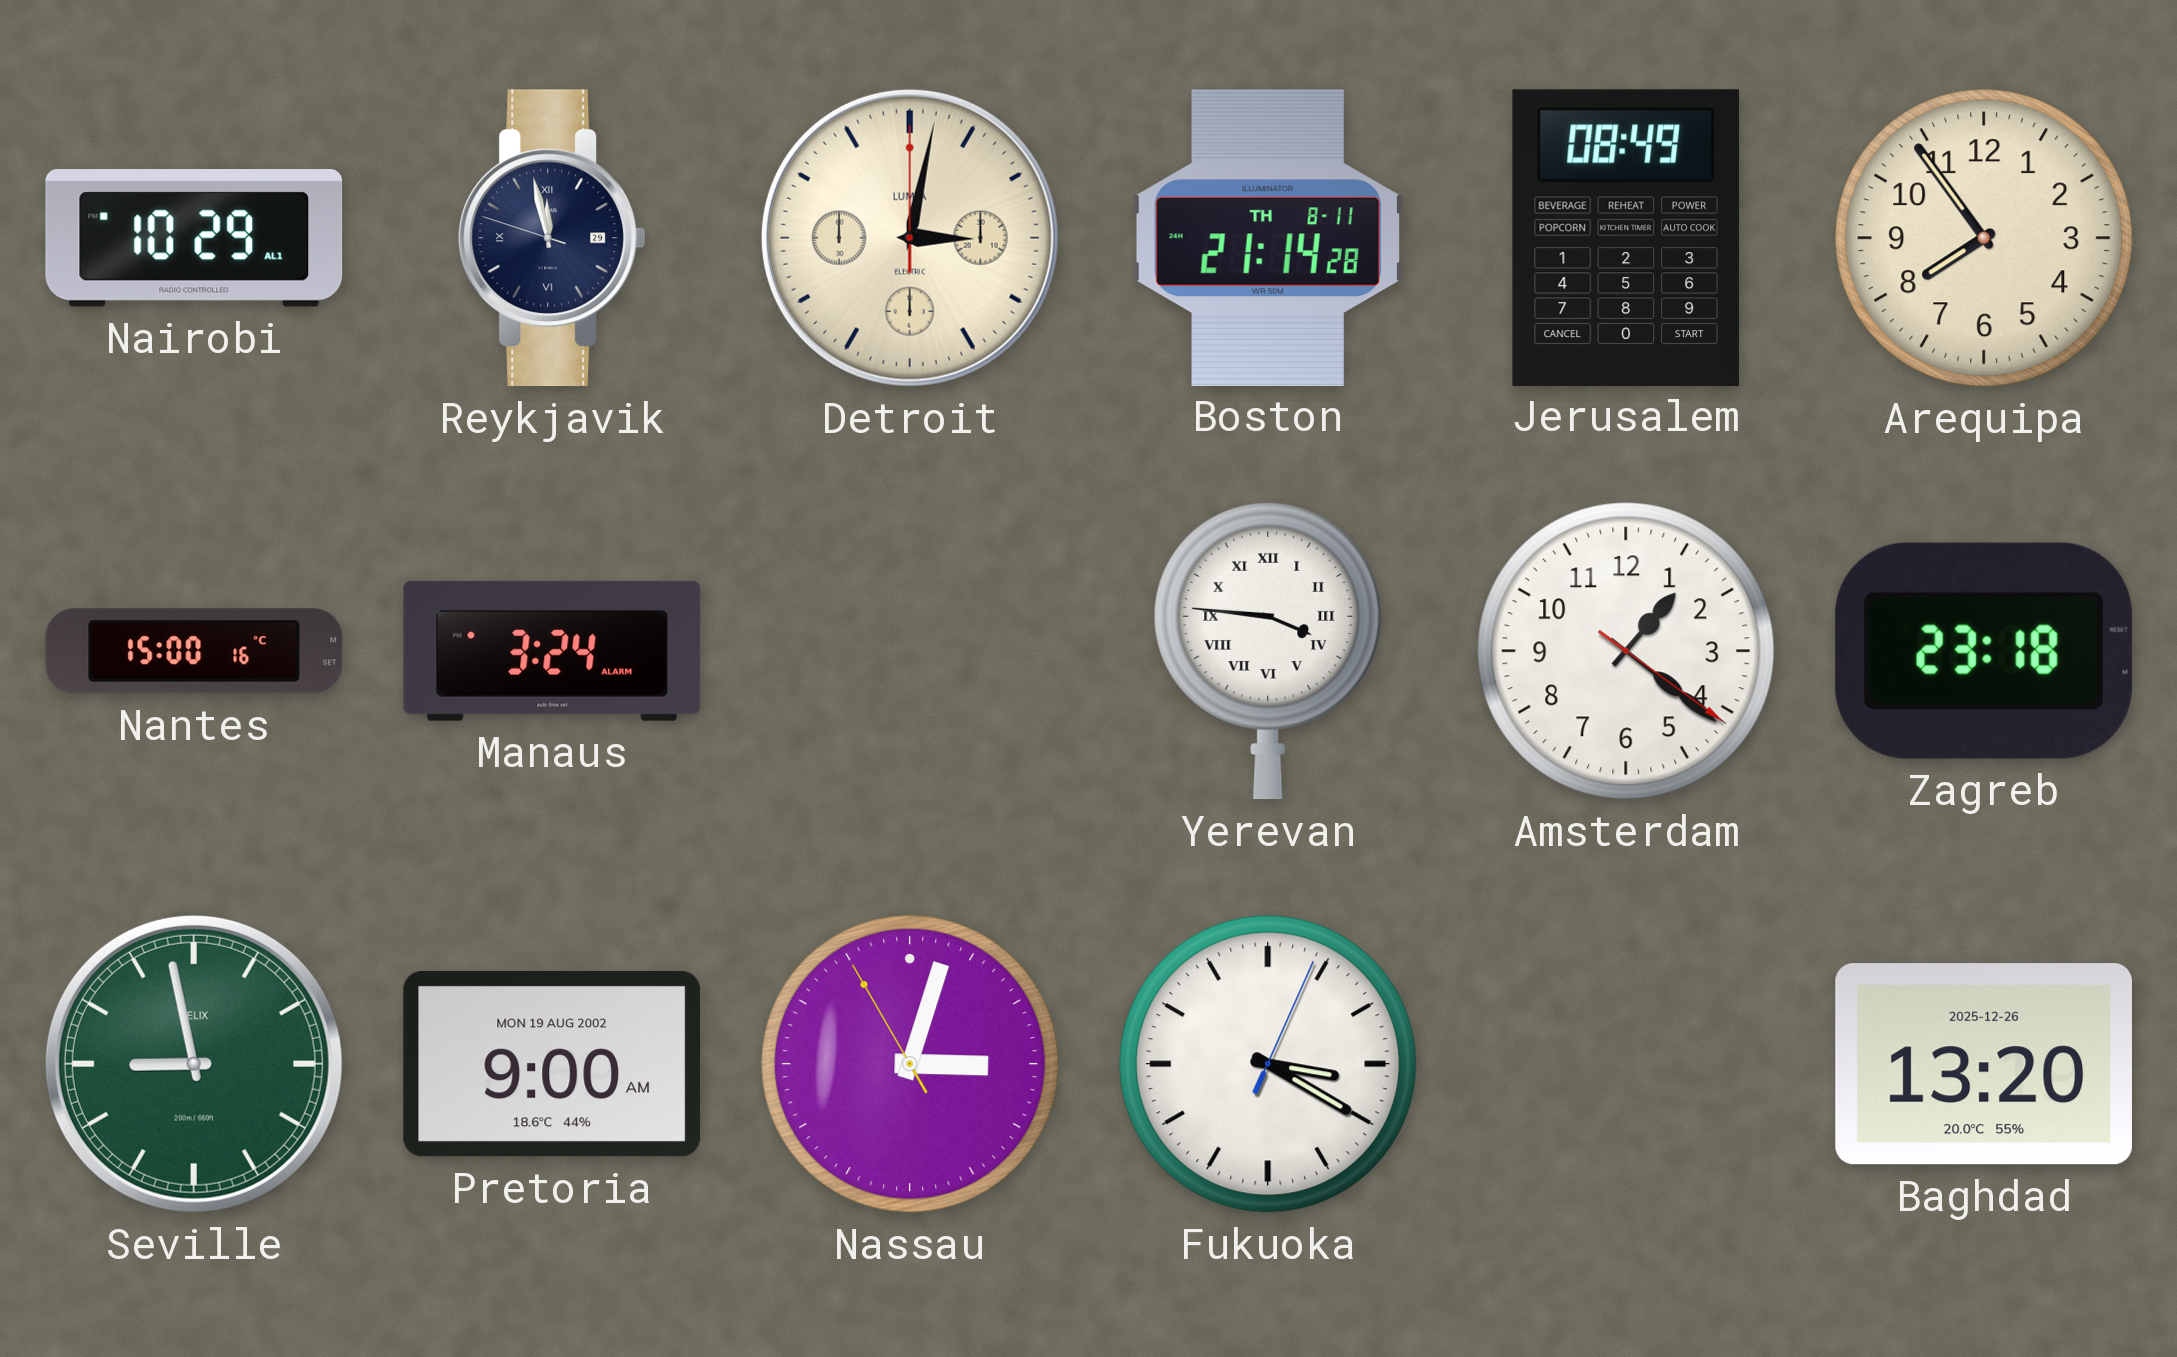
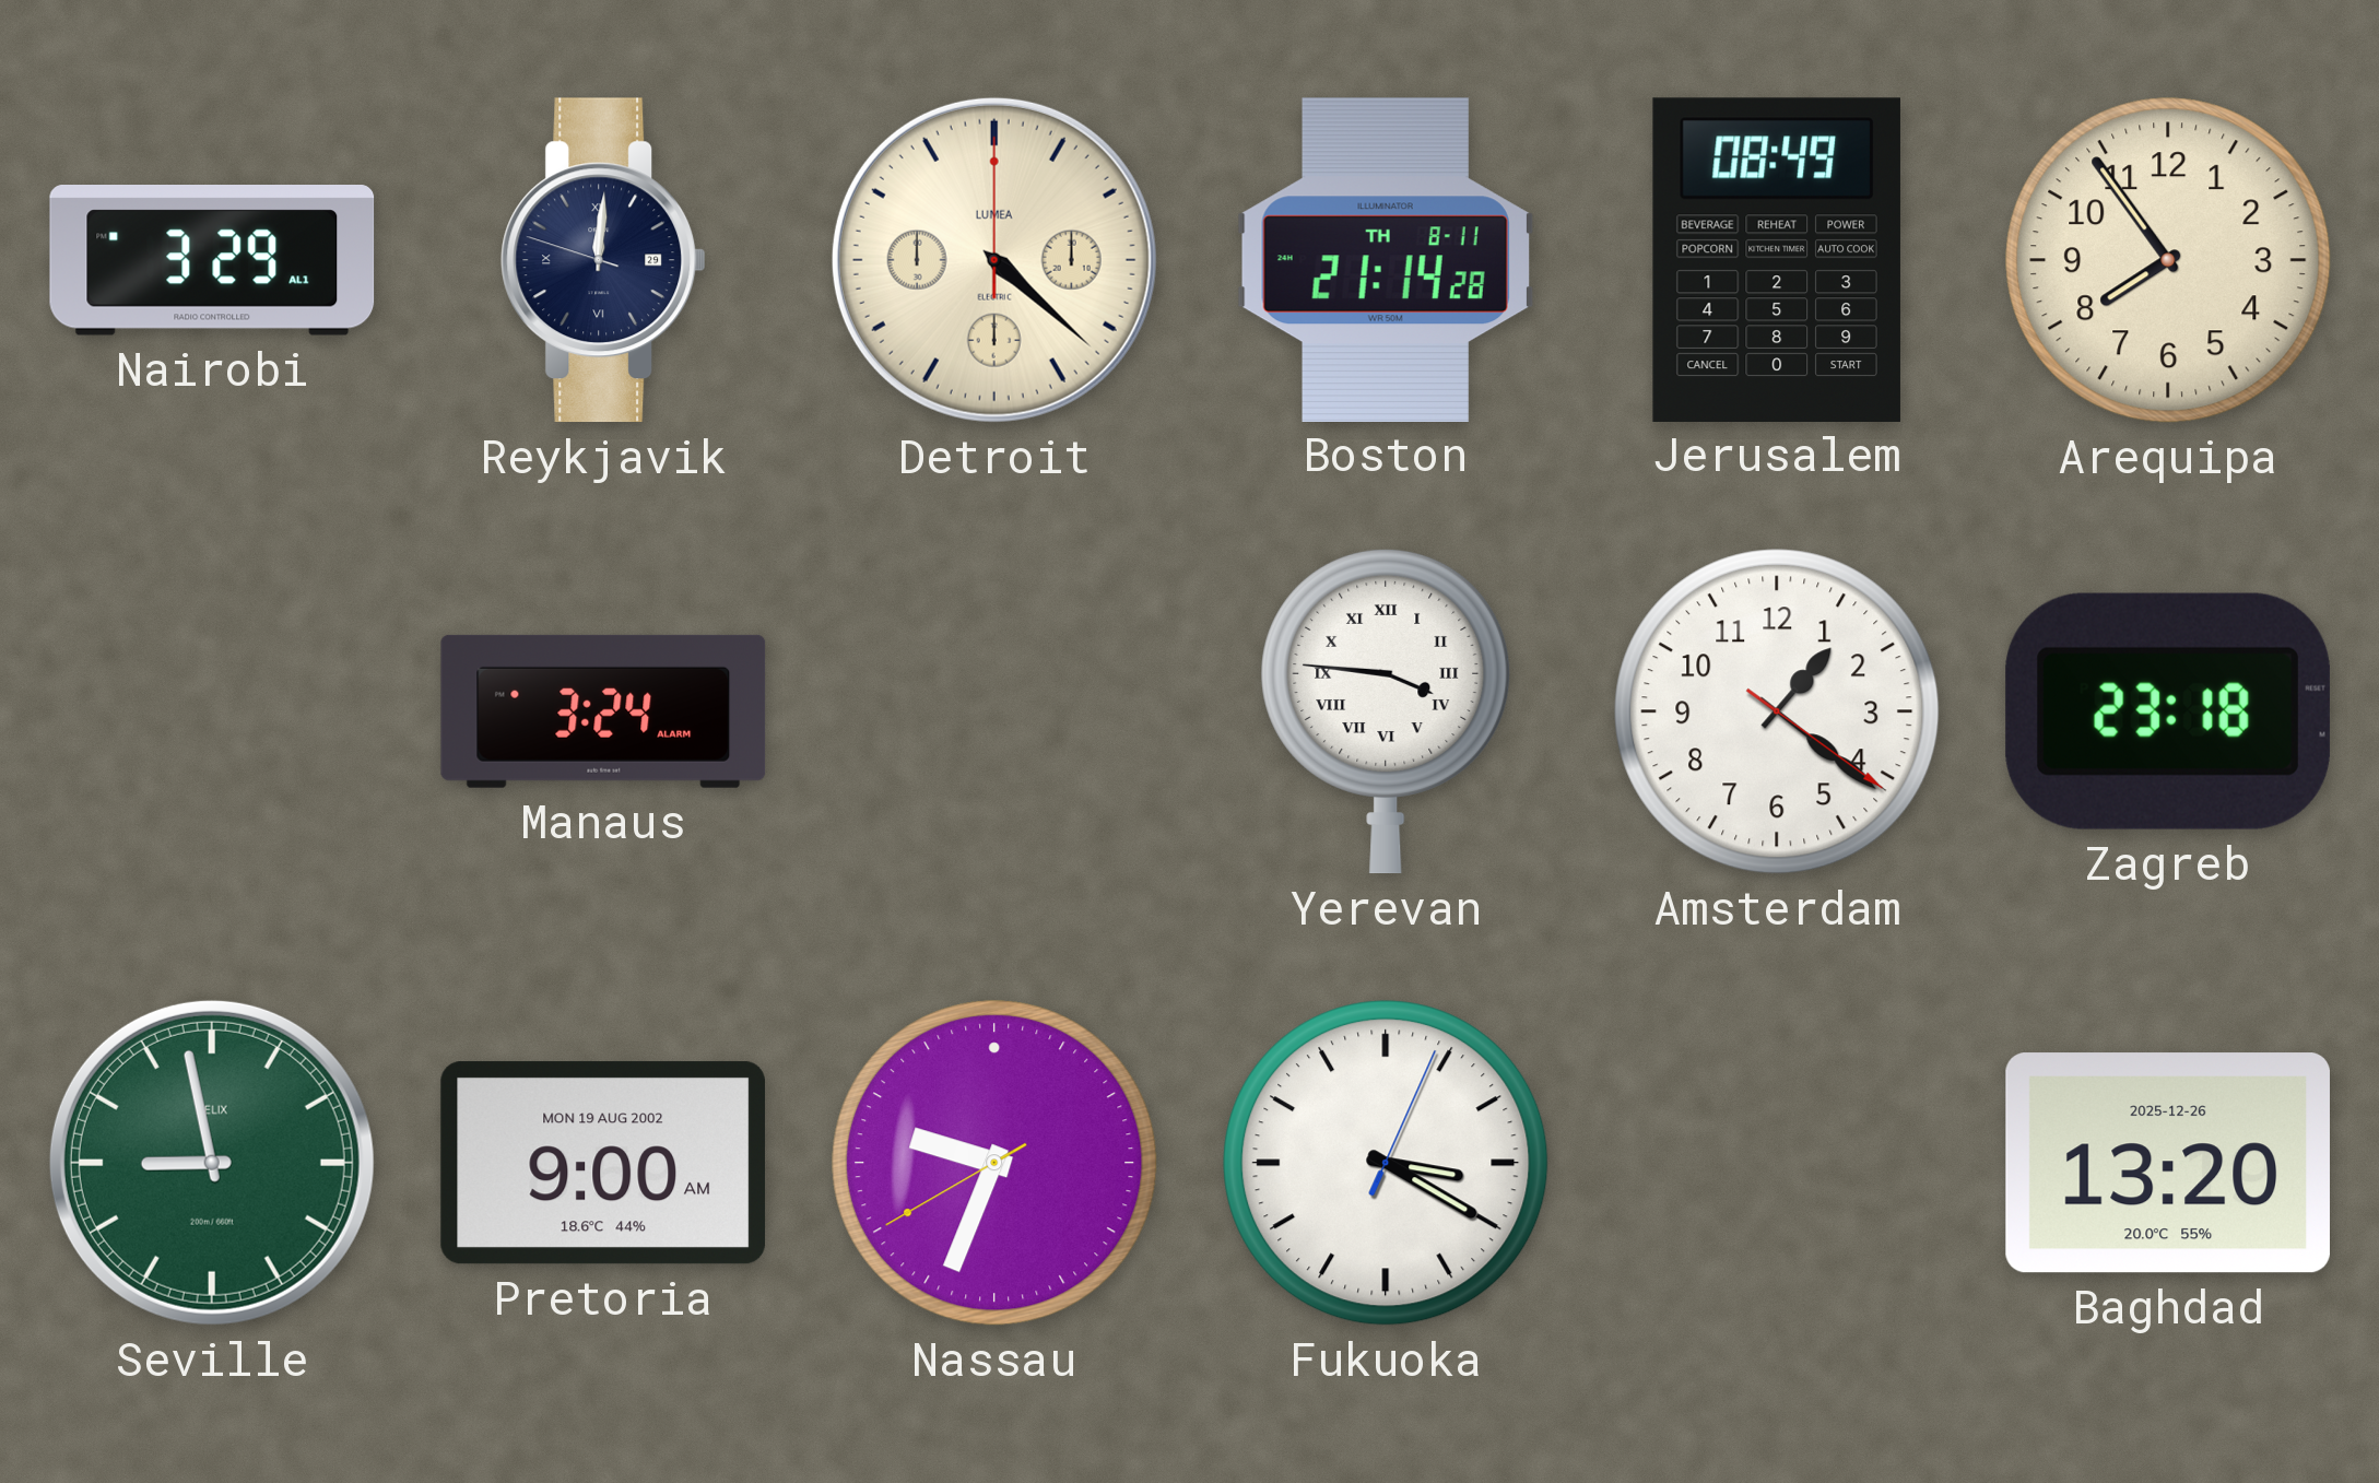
Nairobi: 10:29 -> 3:29 (212, 261)
Reykjavik: 11:57 -> 12:00 (603, 260)
Detroit: 3:02 -> 4:22 (994, 260)
Nantes: 15:00 -> none (194, 651)
Nassau: 3:02 -> 9:33 (994, 1163)
